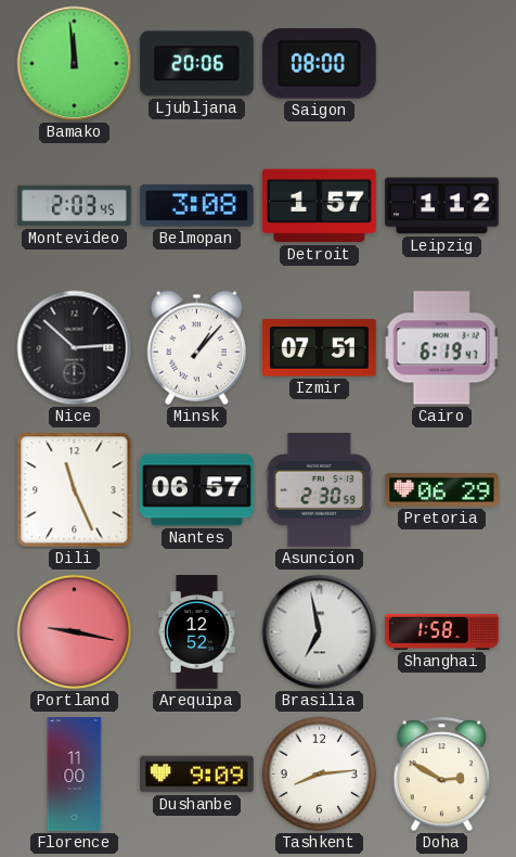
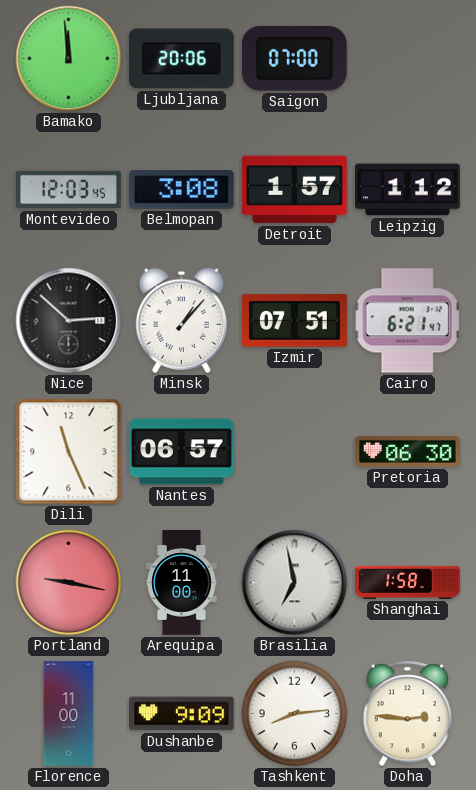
Saigon: 08:00 -> 07:00 (294, 59)
Montevideo: 2:03 -> 12:03 (69, 190)
Cairo: 6:19 -> 6:21 (407, 321)
Asuncion: 2:30 -> none (319, 490)
Pretoria: 06:29 -> 06:30 (408, 452)
Arequipa: 12:52 -> 11:00 (182, 583)
Doha: 2:50 -> 2:46 (408, 714)
